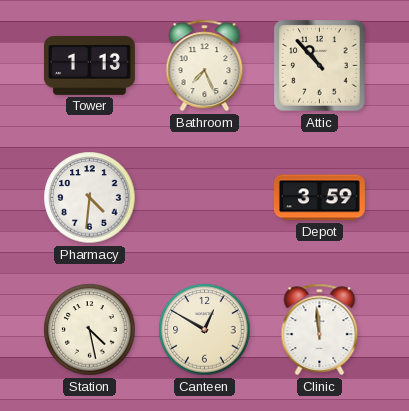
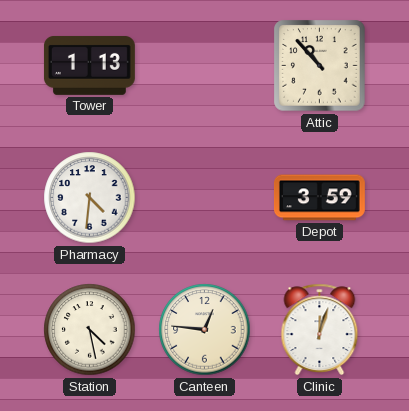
Bathroom: 7:26 -> none (205, 66)
Canteen: 12:50 -> 12:46 (205, 330)
Clinic: 11:59 -> 12:03 (320, 330)
